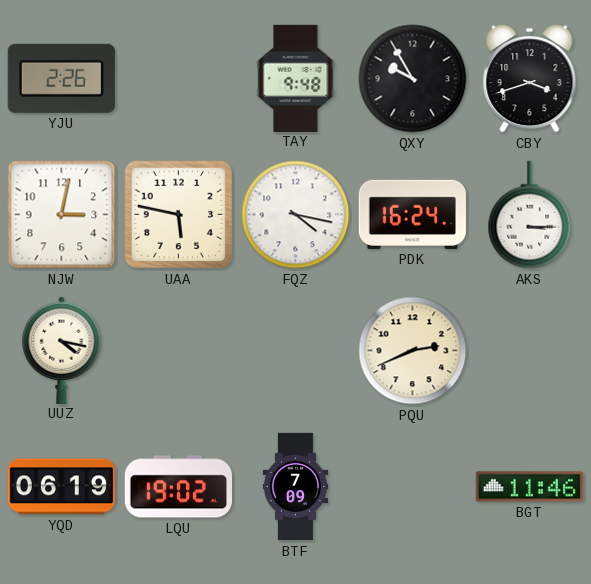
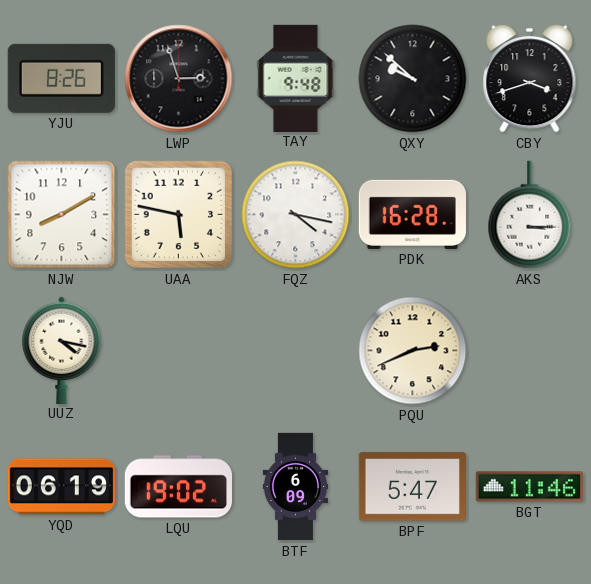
YJU: 2:26 -> 8:26 (61, 78)
LWP: none -> 2:57 (179, 79)
QXY: 9:55 -> 9:52 (413, 79)
NJW: 3:02 -> 8:10 (62, 215)
PDK: 16:24 -> 16:28 (412, 214)
BTF: 7:09 -> 6:09 (296, 487)
BPF: none -> 5:47 (412, 487)
